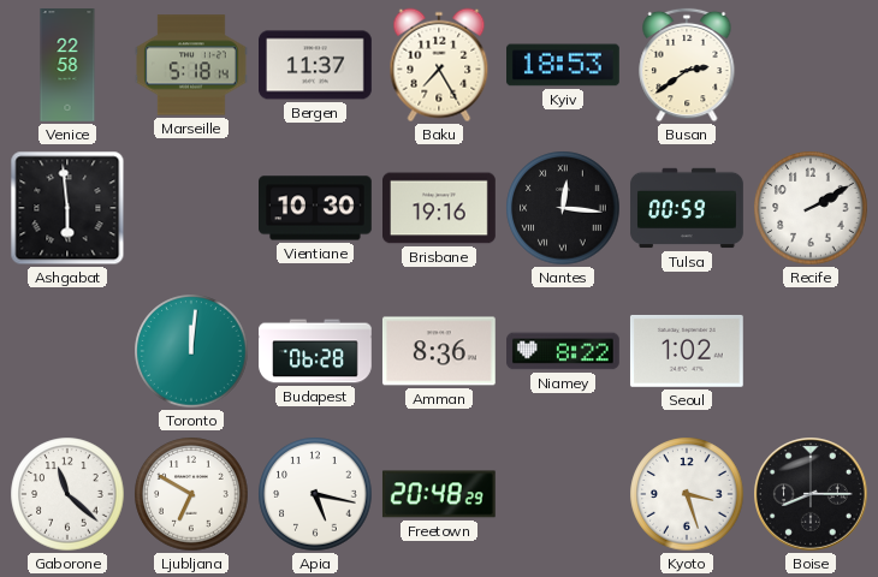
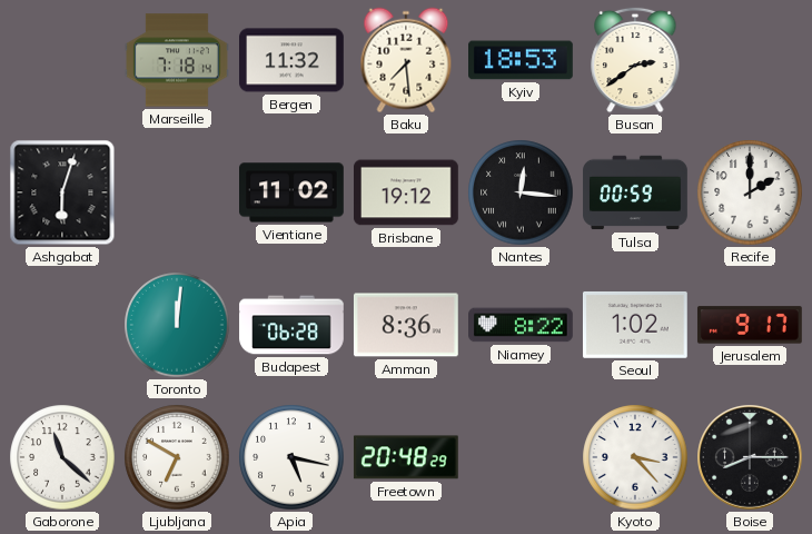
Venice: 22:58 -> none (67, 65)
Marseille: 5:18 -> 7:18 (178, 60)
Bergen: 11:37 -> 11:32 (293, 60)
Baku: 7:25 -> 7:29 (406, 60)
Ashgabat: 5:59 -> 6:03 (62, 192)
Vientiane: 10:30 -> 11:02 (293, 192)
Brisbane: 19:16 -> 19:12 (407, 192)
Recife: 2:10 -> 2:00 (750, 192)
Jerusalem: none -> 9:17 (750, 325)
Kyoto: 3:27 -> 3:23 (635, 457)
